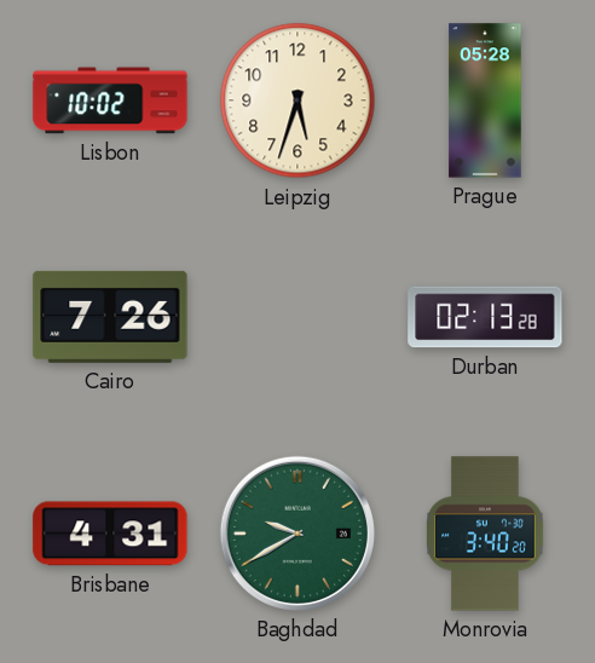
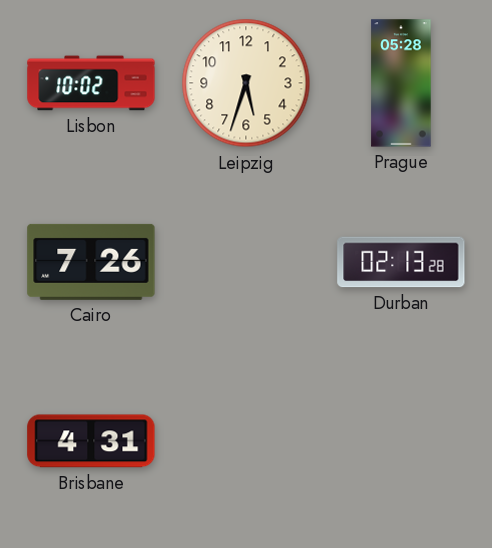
Baghdad: 9:40 -> none (297, 534)
Monrovia: 3:40 -> none (486, 534)
